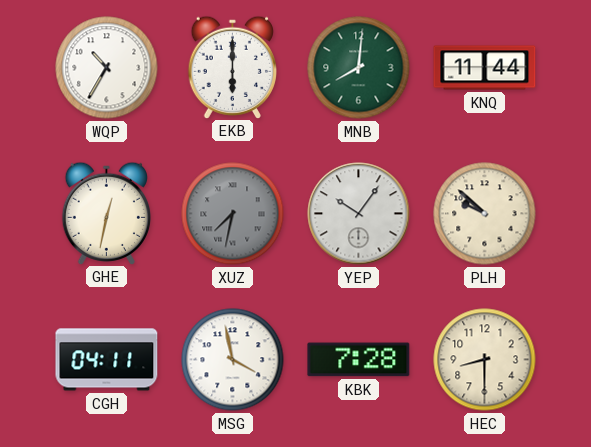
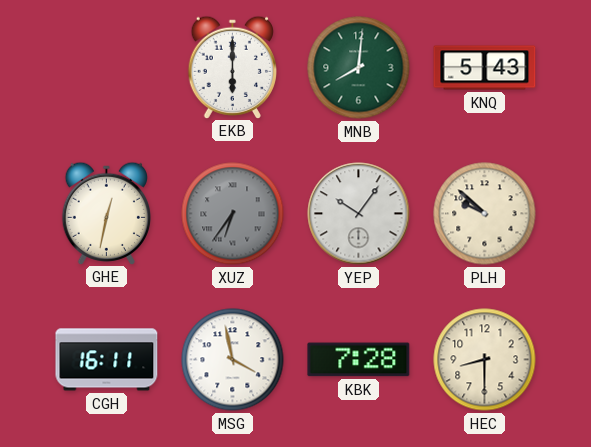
WQP: 10:35 -> none (107, 68)
KNQ: 11:44 -> 5:43 (485, 68)
XUZ: 7:32 -> 6:36 (233, 214)
CGH: 04:11 -> 16:11 (107, 360)
